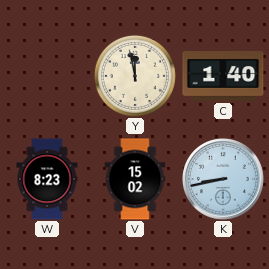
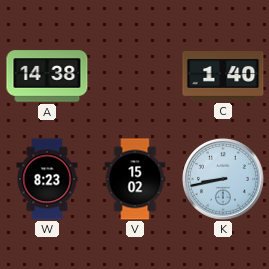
A: none -> 14:38 (47, 76)
Y: 11:58 -> none (135, 76)
